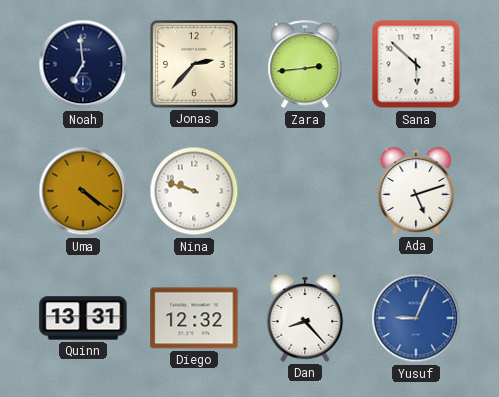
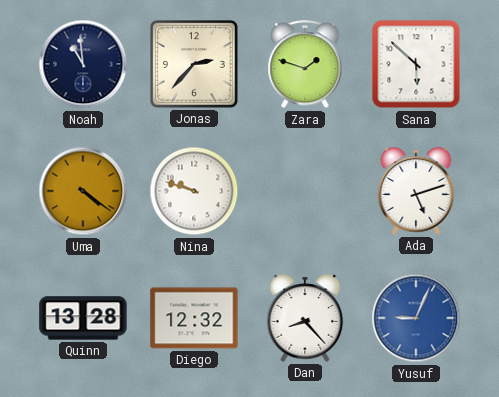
Noah: 6:59 -> 10:59 (83, 64)
Zara: 2:44 -> 1:48 (305, 65)
Quinn: 13:31 -> 13:28 (83, 318)
